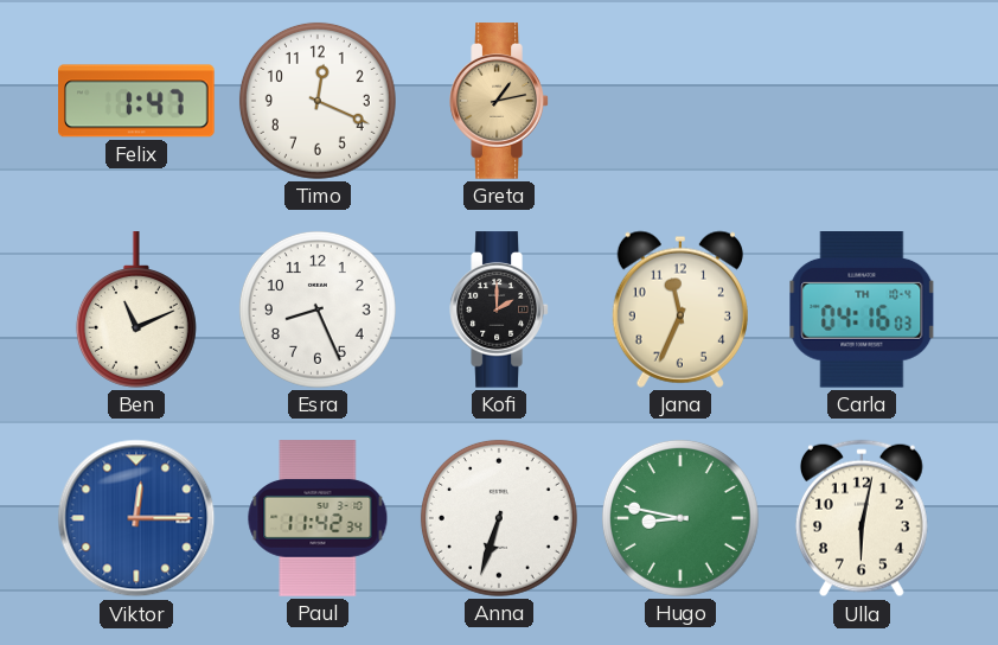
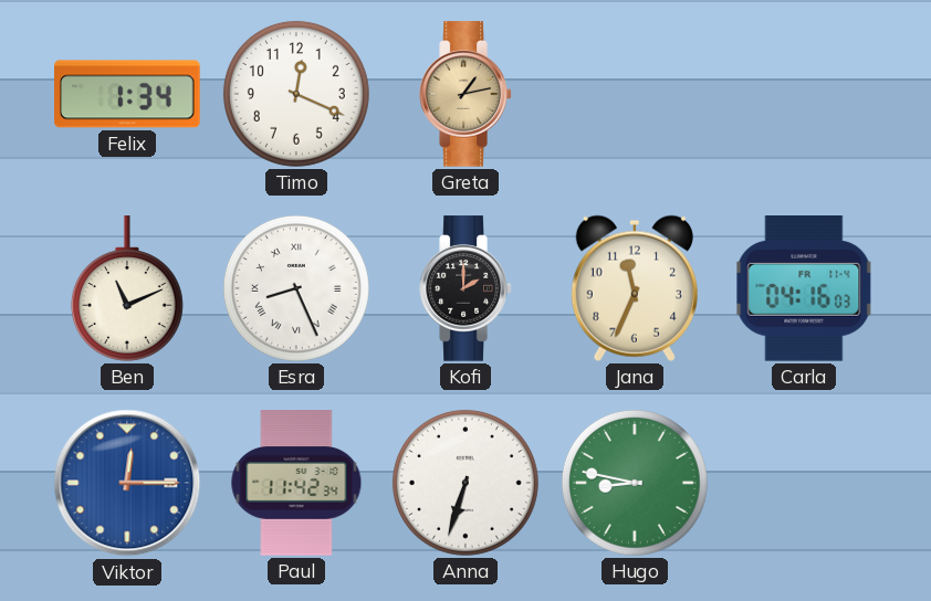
Felix: 1:47 -> 1:34 (127, 94)
Esra numerals: Arabic -> Roman (296, 288)
Carla date: TH 10-4 -> FR 11-4 (804, 289)
Ulla: 6:02 -> none (862, 518)
